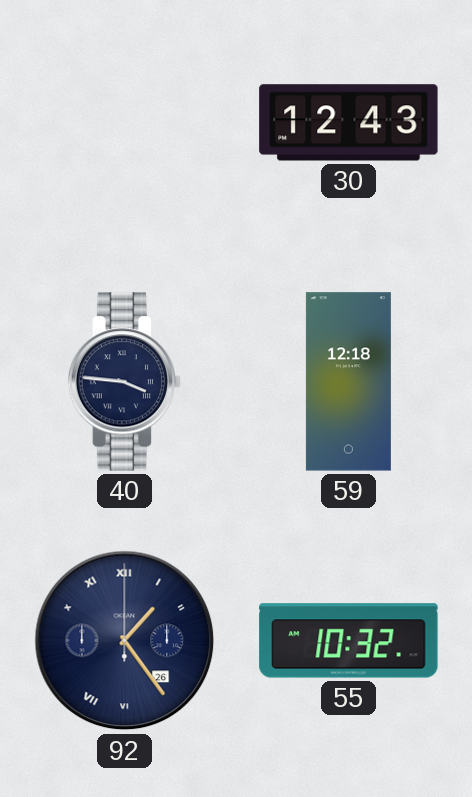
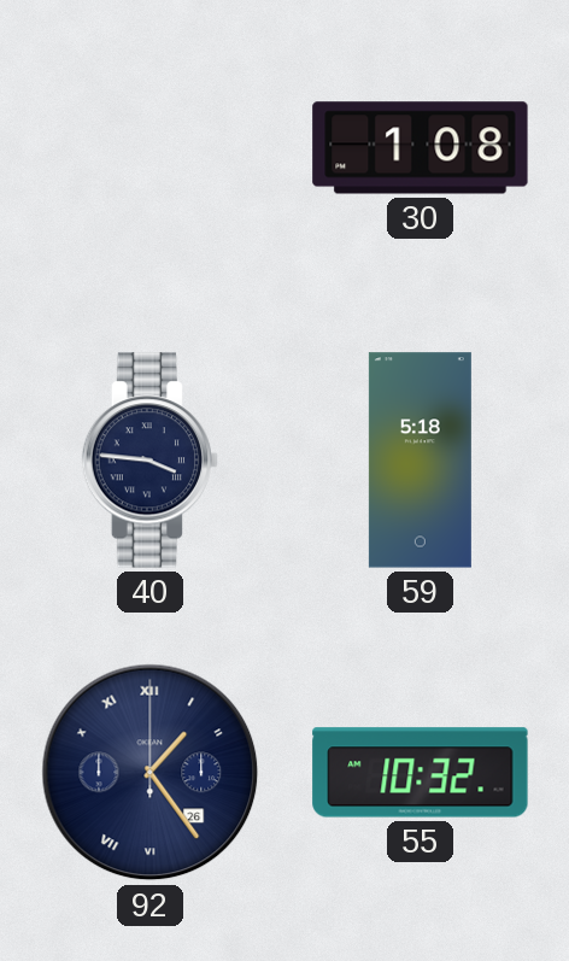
30: 12:43 -> 1:08 (421, 148)
59: 12:18 -> 5:18 (420, 461)
